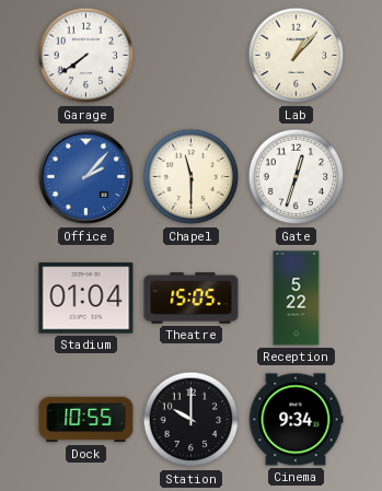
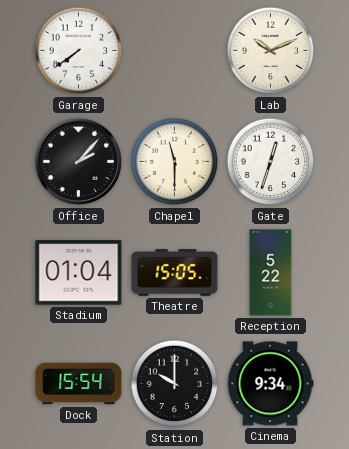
Lab: 1:07 -> 10:11 (271, 51)
Office dial: blue -> black (79, 162)
Dock: 10:55 -> 15:54 (79, 384)
